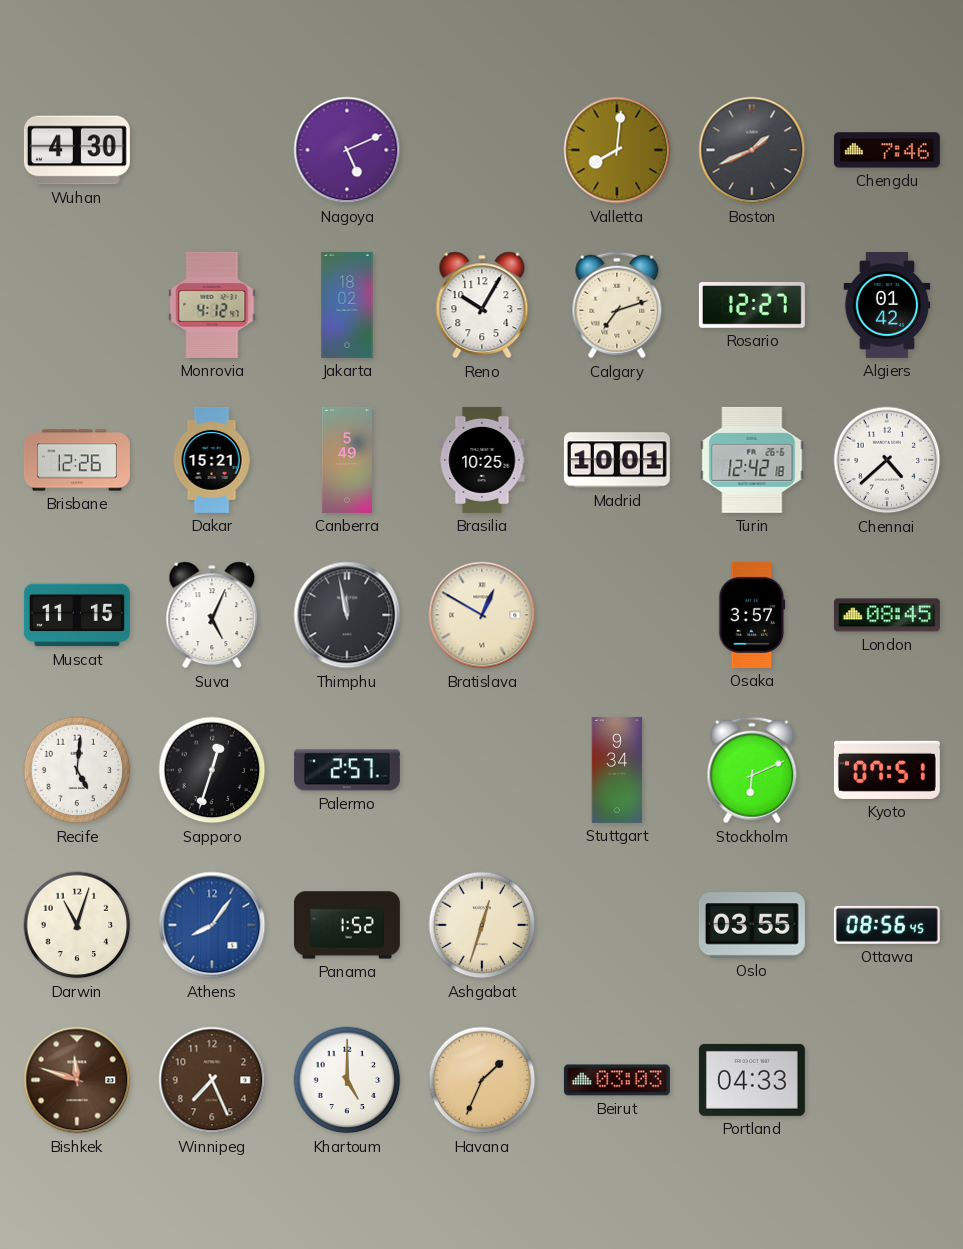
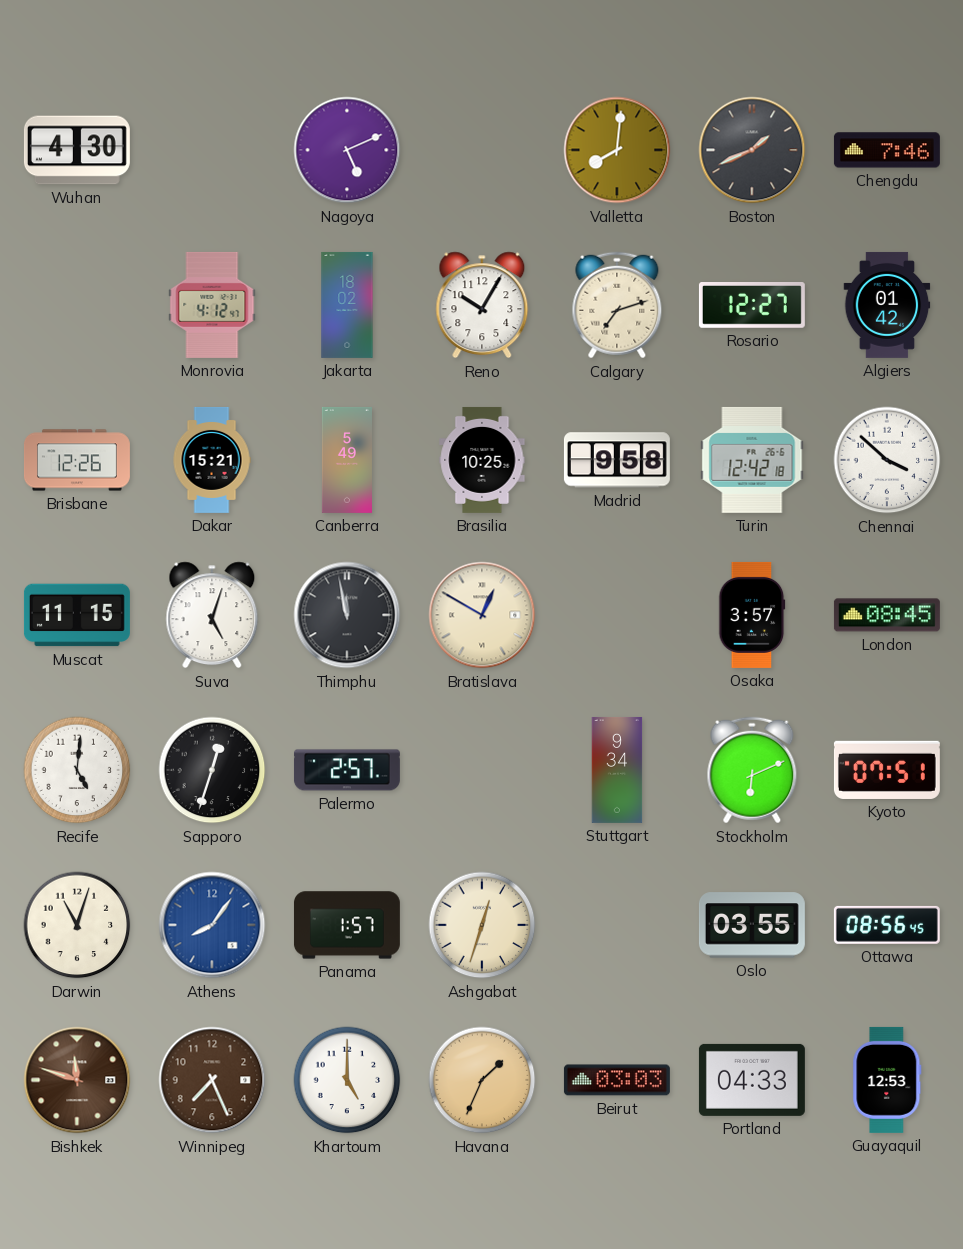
Madrid: 10:01 -> 9:58 (617, 460)
Chennai: 4:38 -> 3:52 (887, 460)
Suva: 5:04 -> 5:03 (212, 615)
Panama: 1:52 -> 1:57 (347, 925)
Guayaquil: none -> 12:53 (887, 1080)
